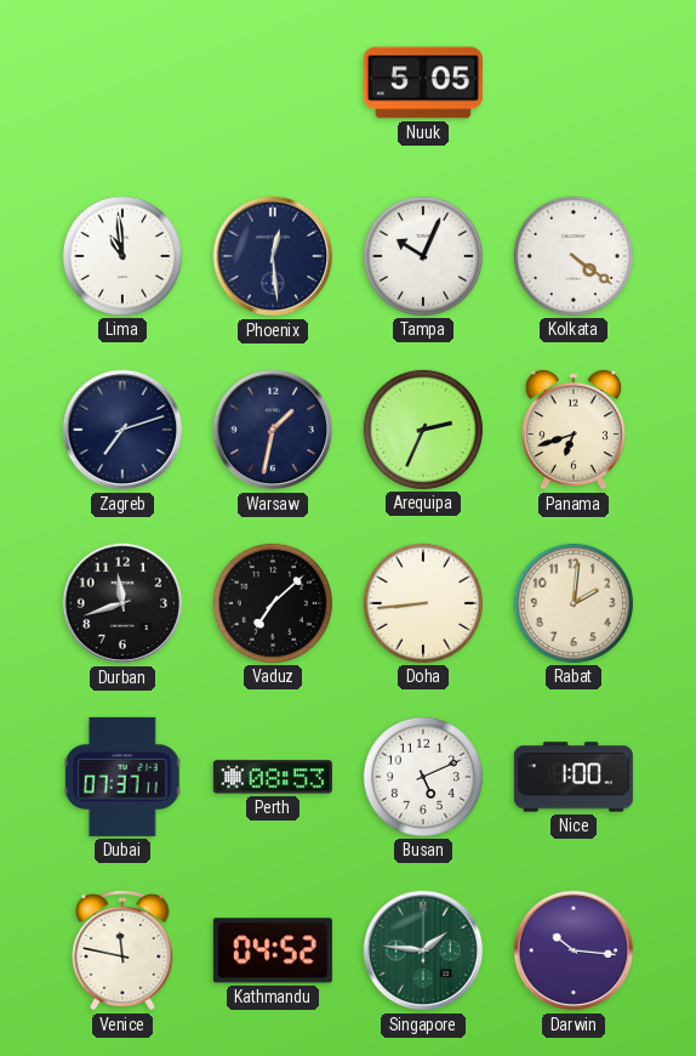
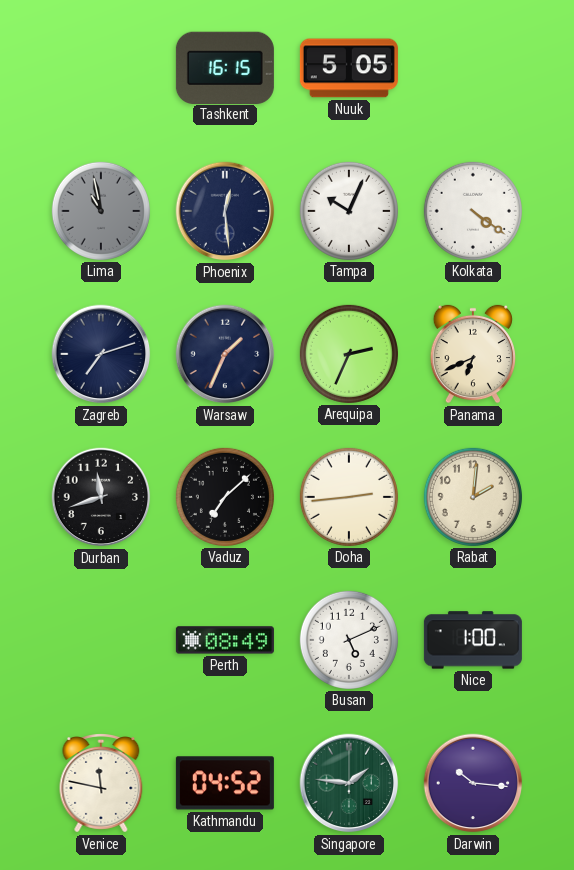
Tashkent: none -> 16:15 (225, 67)
Lima: 10:59 -> 10:58 (101, 211)
Lima dial: white -> grey (101, 211)
Warsaw: 1:32 -> 1:34 (225, 354)
Panama: 6:42 -> 6:41 (472, 354)
Doha: 8:44 -> 2:44 (349, 497)
Dubai: 07:37 -> none (122, 777)
Perth: 08:53 -> 08:49 (225, 640)
